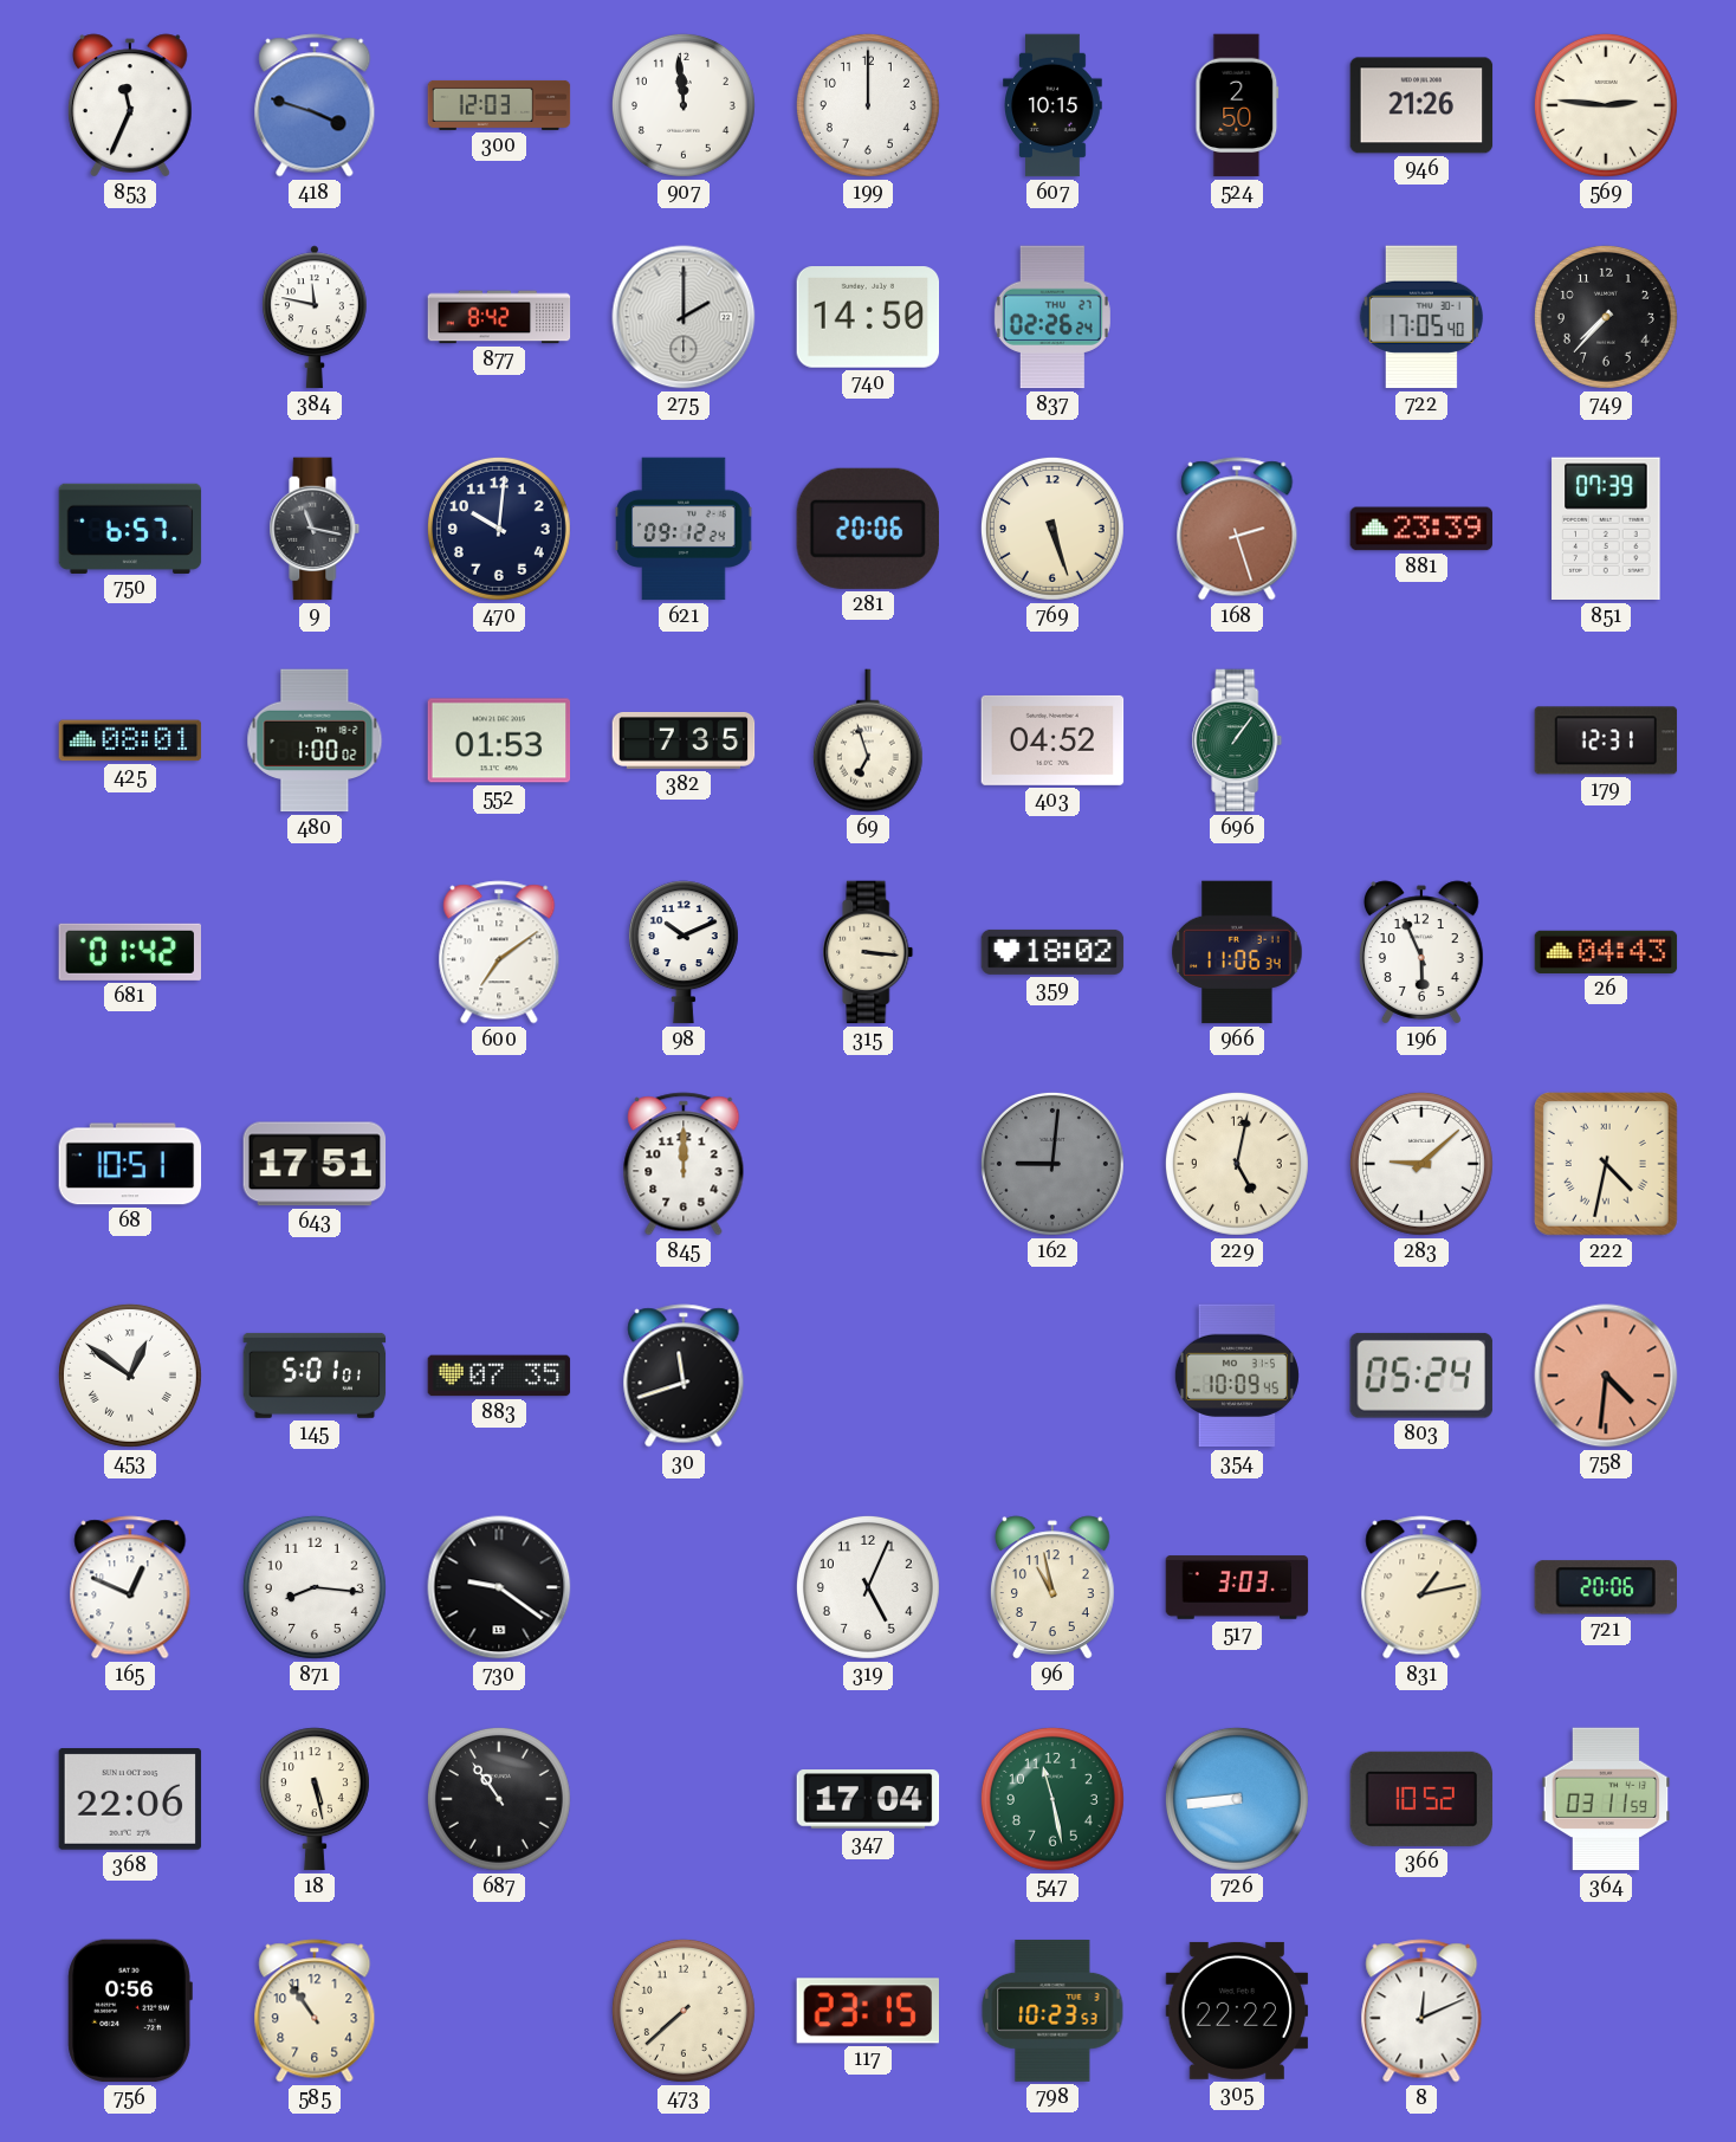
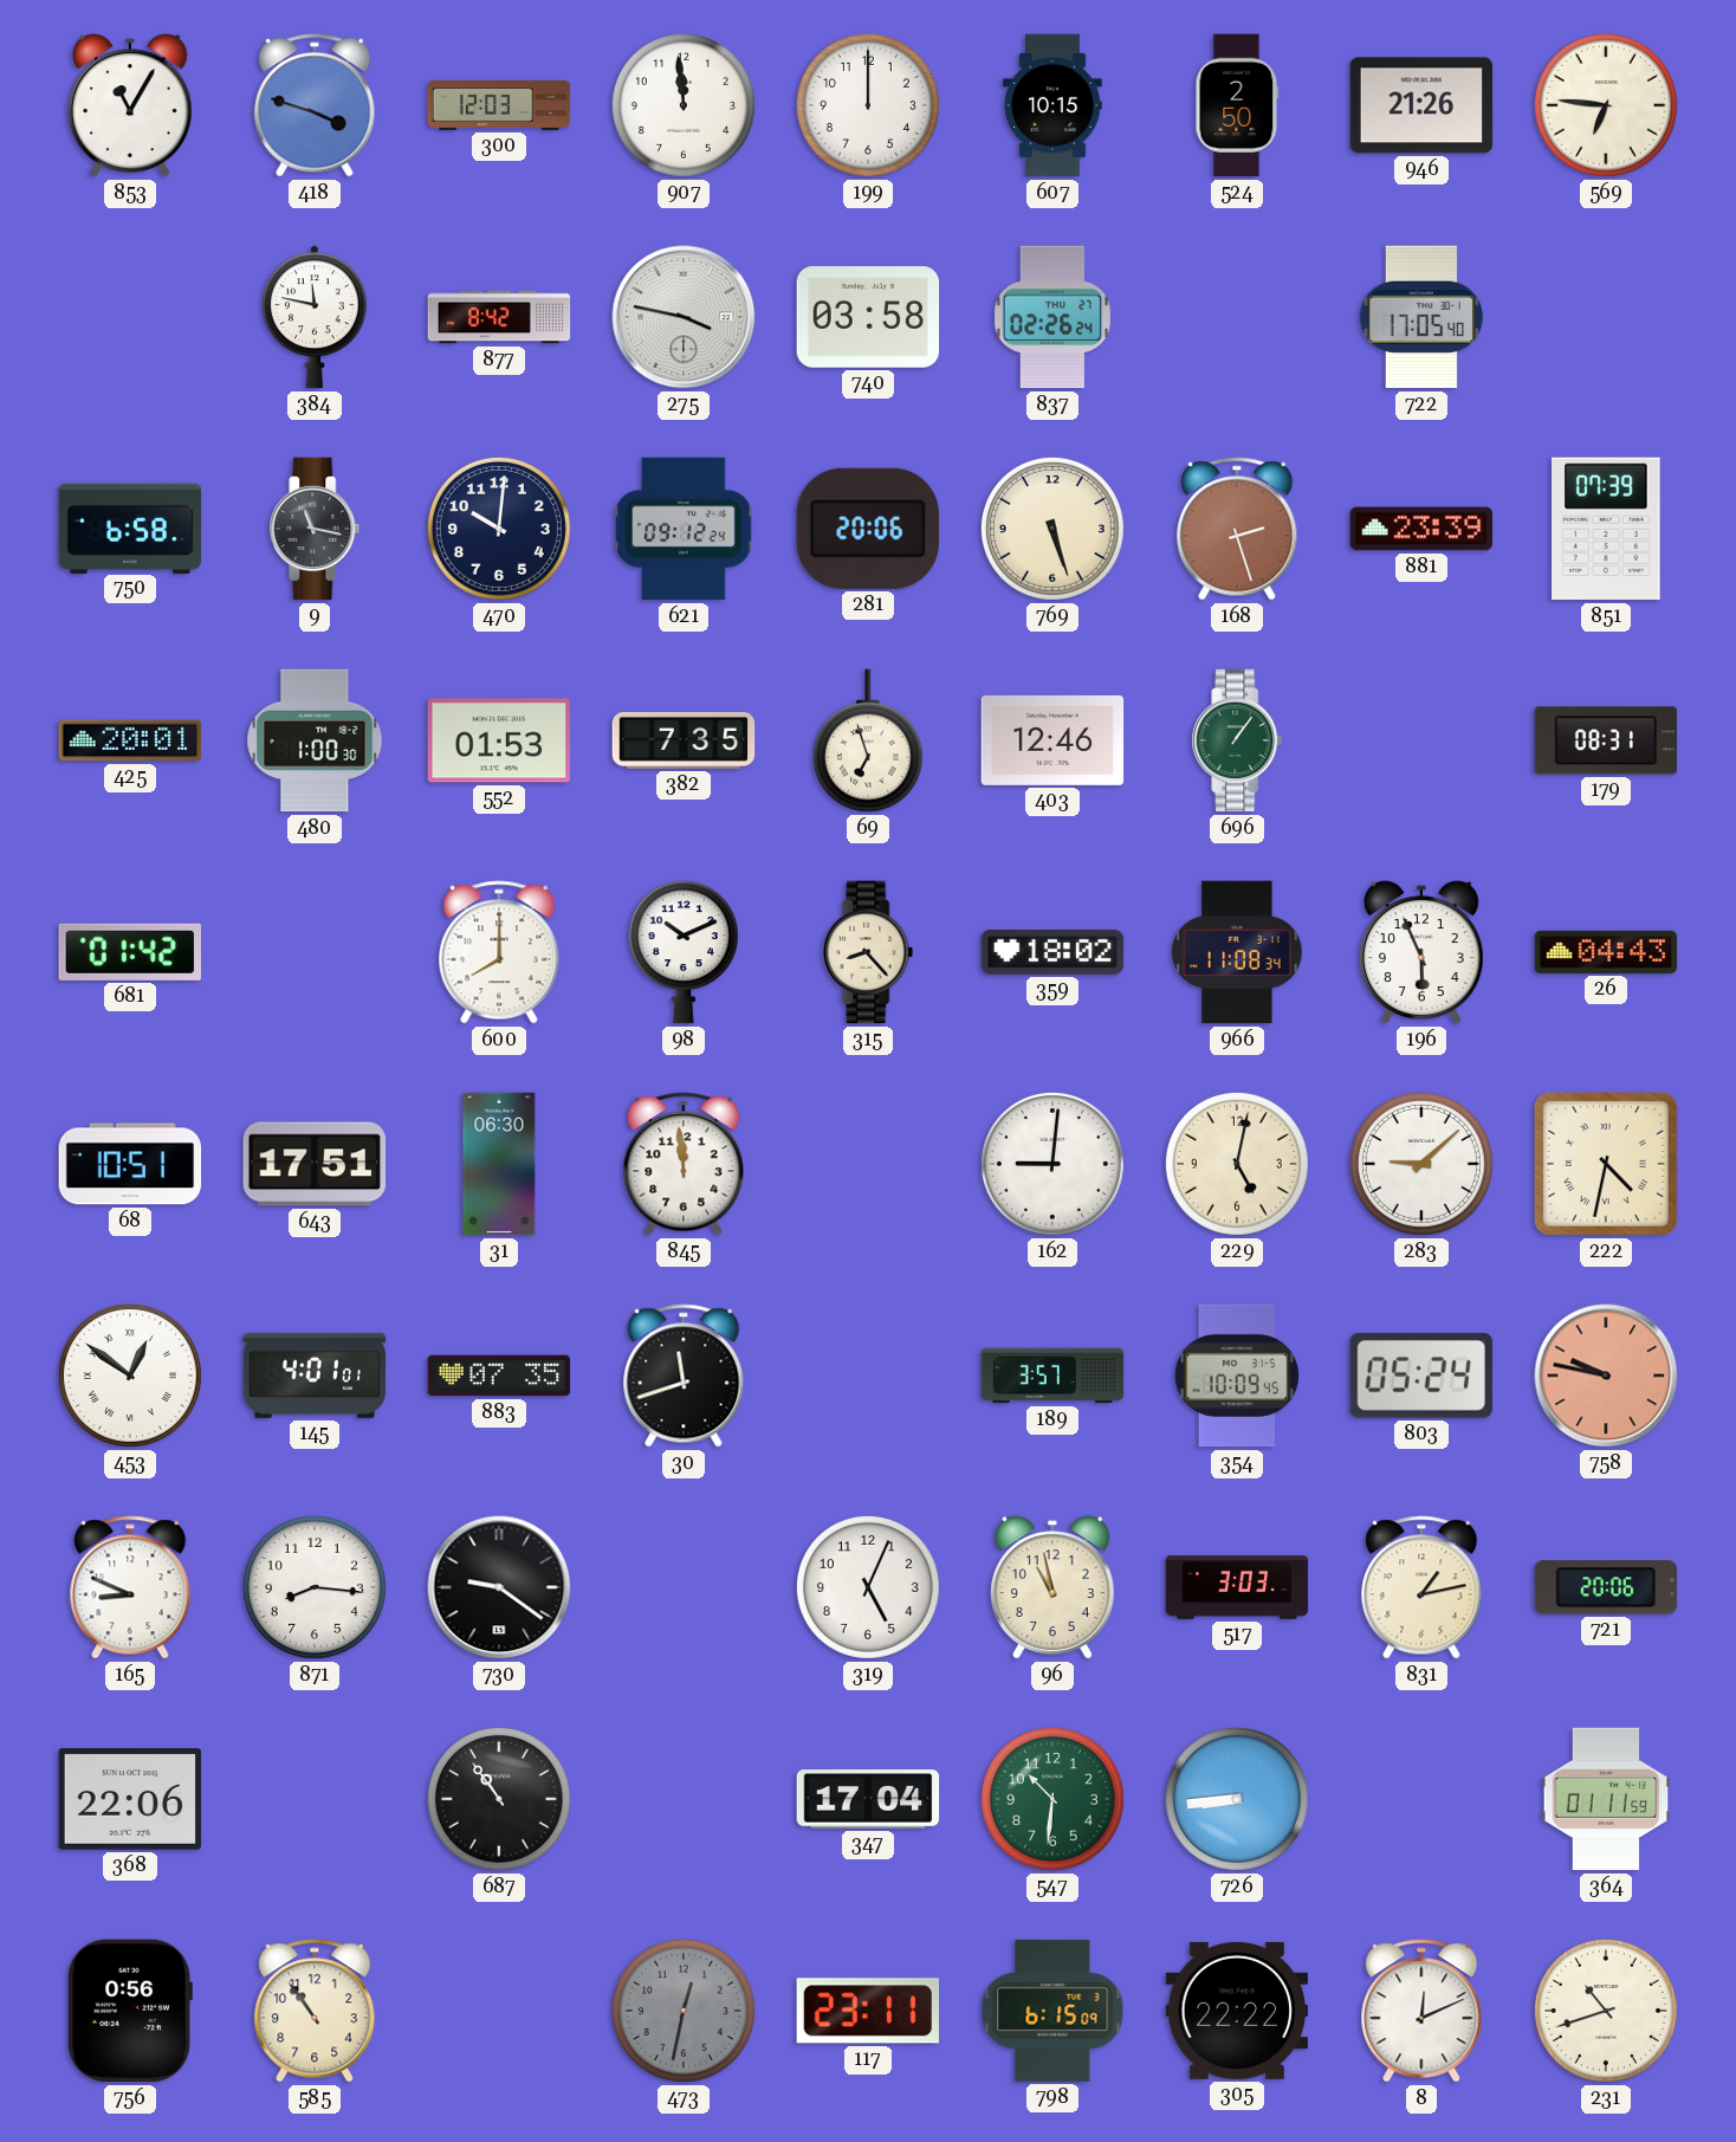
853: 11:34 -> 11:05 (130, 105)
569: 2:46 -> 6:46 (1606, 105)
275: 2:00 -> 3:47 (684, 317)
740: 14:50 -> 03:58 (868, 317)
749: 7:37 -> none (1606, 317)
750: 6:57 -> 6:58 (130, 528)
425: 08:01 -> 20:01 (130, 740)
480: 1:00:02 -> 1:00:30 (315, 740)
403: 04:52 -> 12:46 (1052, 740)
179: 12:31 -> 08:31 (1606, 740)
600: 7:09 -> 8:00 (499, 952)
315: 3:16 -> 8:23 (868, 952)
966: 11:06 -> 11:08 (1237, 952)
31: none -> 06:30 (499, 1164)
845: 12:00 -> 11:59 (684, 1164)
162 dial: grey -> white (1052, 1164)
145: 5:01 -> 4:01 (315, 1376)
189: none -> 3:57 (1052, 1376)
758: 4:31 -> 9:47 (1606, 1376)
165: 12:49 -> 8:49 (130, 1587)
18: 5:28 -> none (315, 1799)
547: 11:28 -> 10:31 (1052, 1799)
366: 10:52 -> none (1421, 1799)
364: 03:11 -> 01:11 (1606, 1799)
473: 7:38 -> 12:32 (684, 2011)
473 dial: cream -> grey (684, 2011)
117: 23:15 -> 23:11 (867, 2011)
798: 10:23 -> 6:15 (1052, 2011)
231: none -> 10:42 (1606, 2011)
